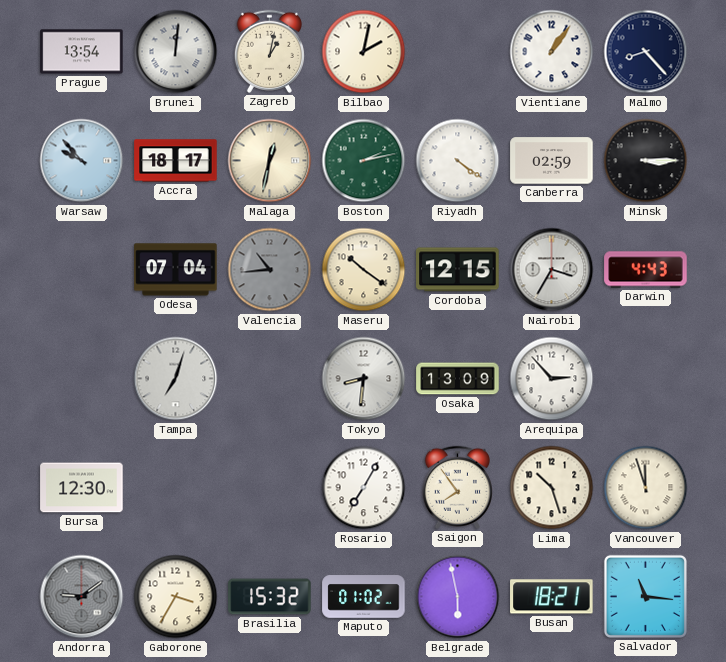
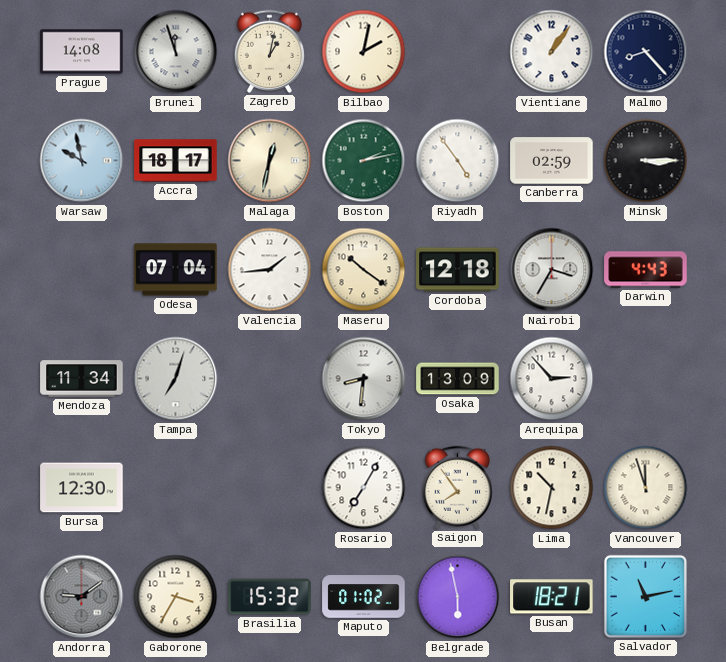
Prague: 13:54 -> 14:08 (82, 52)
Brunei: 12:01 -> 11:57 (176, 52)
Warsaw: 9:53 -> 9:58 (82, 161)
Riyadh: 4:21 -> 4:54 (458, 161)
Valencia: 10:44 -> 1:44 (270, 270)
Valencia dial: grey -> white (270, 270)
Cordoba: 12:15 -> 12:18 (458, 270)
Mendoza: none -> 11:34 (82, 379)
Lima: 10:27 -> 10:32 (552, 488)
Salvador: 11:16 -> 11:13 (645, 596)
